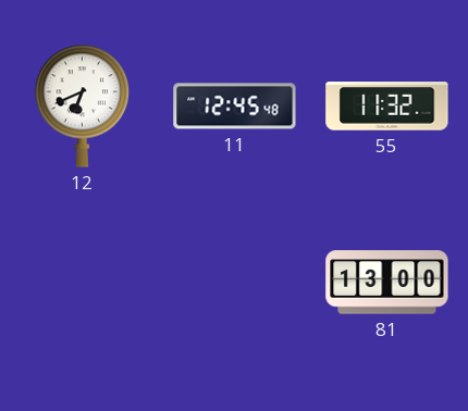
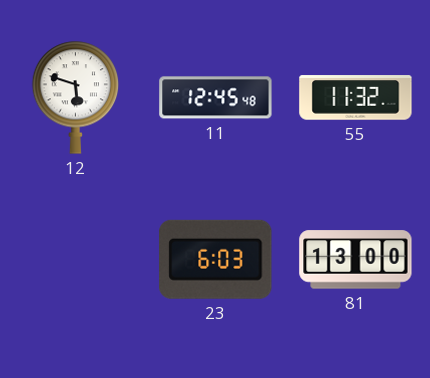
12: 6:41 -> 5:48 (76, 97)
23: none -> 6:03 (216, 259)
